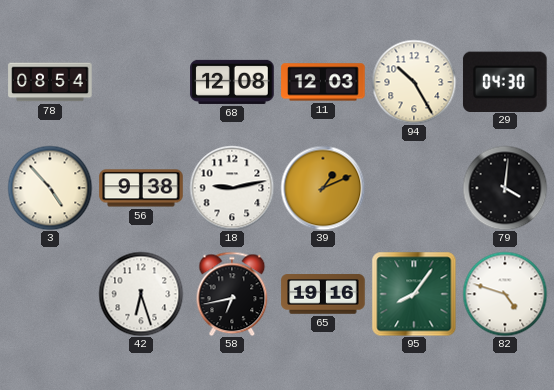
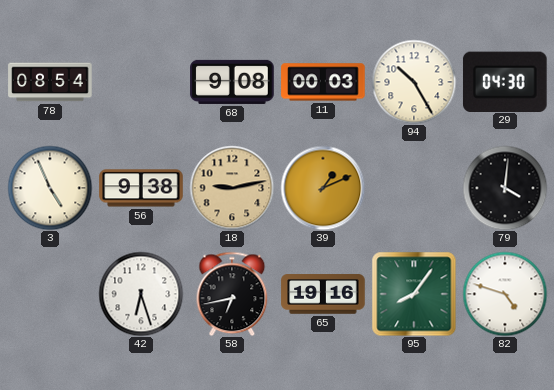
68: 12:08 -> 9:08 (232, 82)
11: 12:03 -> 00:03 (323, 82)
3: 4:53 -> 4:56 (50, 188)
18 dial: white -> champagne (232, 188)
